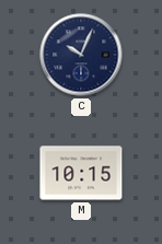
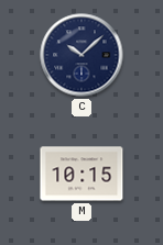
C: 10:04 -> 10:08 (81, 55)
